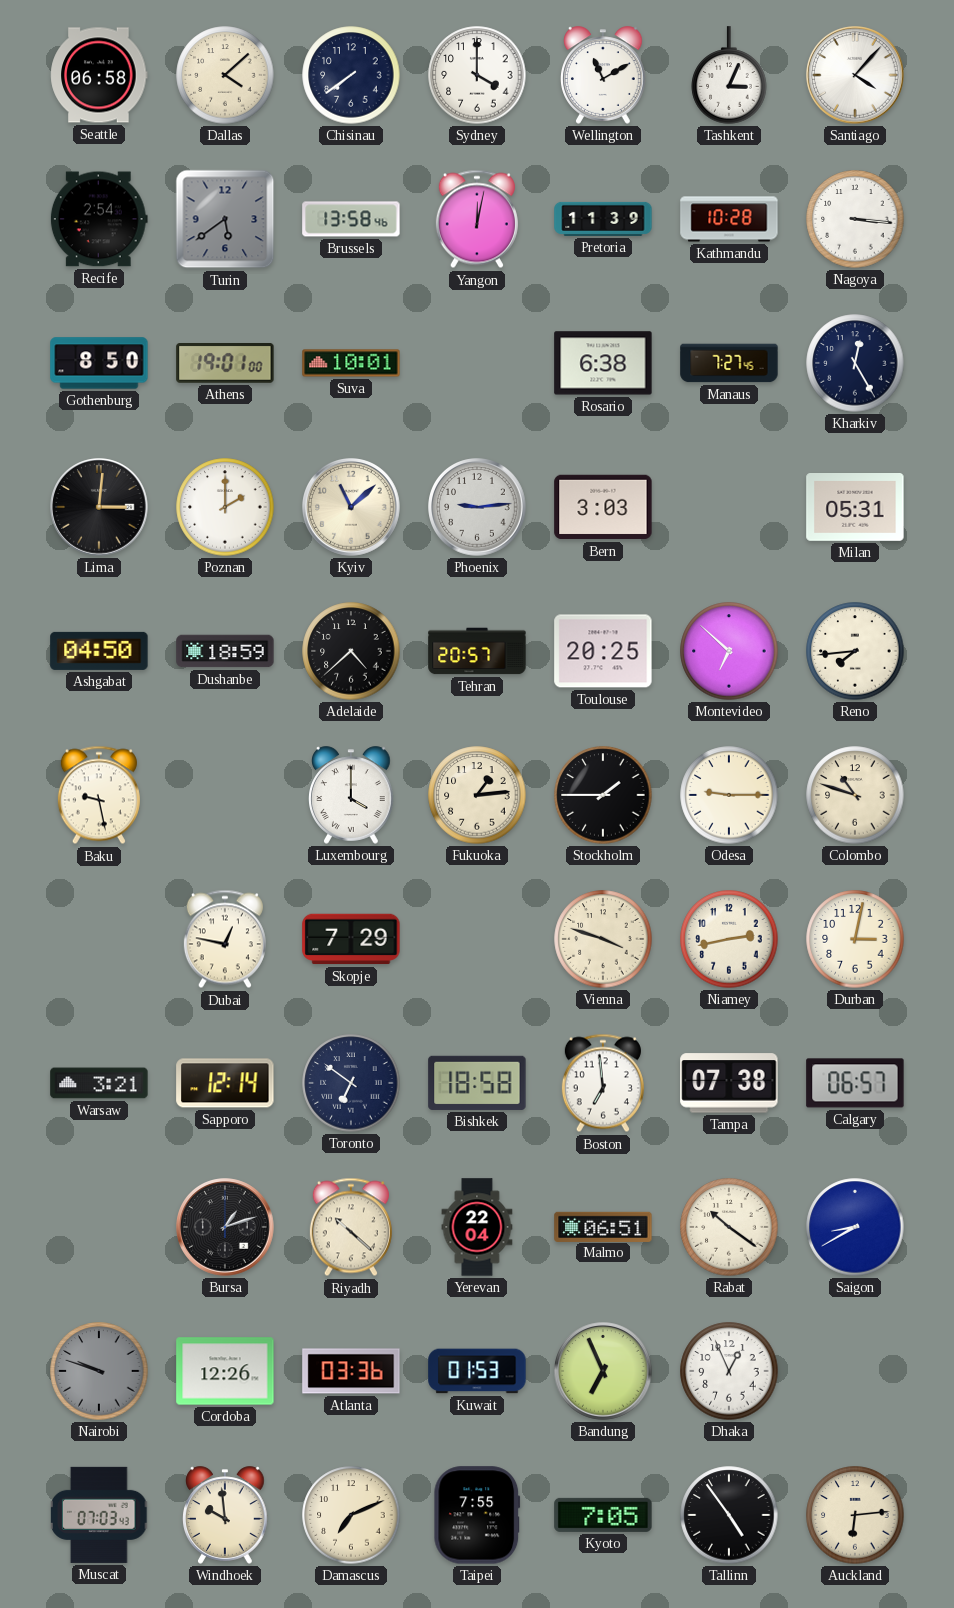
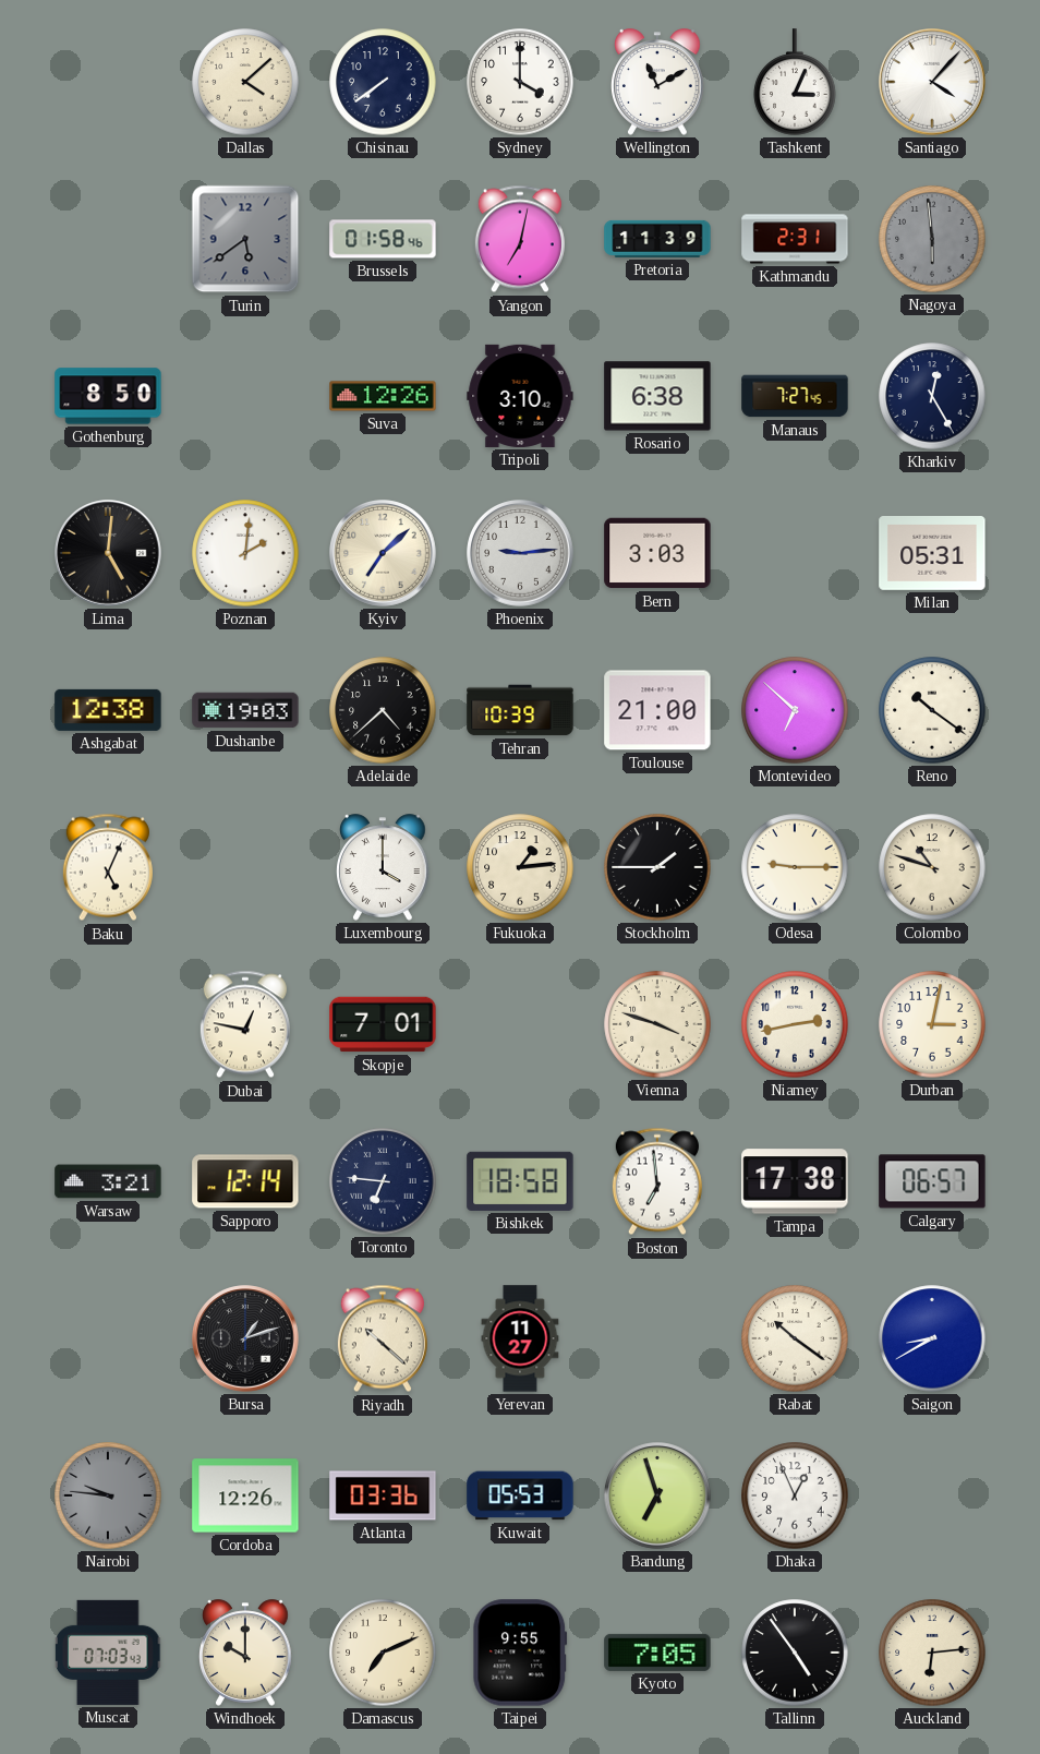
Seattle: 06:58 -> none (99, 75)
Recife: 2:54 -> none (99, 219)
Brussels: 13:58 -> 01:58 (383, 239)
Yangon: 12:02 -> 7:02 (520, 239)
Kathmandu: 10:28 -> 2:31 (795, 239)
Nagoya: 3:16 -> 5:59 (932, 239)
Nagoya dial: white -> grey (932, 239)
Athens: 19:01 -> none (225, 363)
Suva: 10:01 -> 12:26 (383, 396)
Tripoli: none -> 3:10 (520, 396)
Lima: 3:01 -> 5:01 (108, 553)
Poznan: 2:00 -> 2:01 (245, 553)
Kyiv: 11:08 -> 7:08 (383, 553)
Ashgabat: 04:50 -> 12:38 (108, 710)
Dushanbe: 18:59 -> 19:03 (245, 710)
Tehran: 20:57 -> 10:39 (520, 710)
Toulouse: 20:25 -> 21:00 (657, 710)
Reno: 7:44 -> 10:21 (932, 710)
Baku: 9:28 -> 5:04 (108, 867)
Skopje: 7:29 -> 7:01 (383, 1024)
Toronto: 6:51 -> 6:46 (383, 1181)
Tampa: 07:38 -> 17:38 (795, 1181)
Yerevan: 22:04 -> 11:27 (520, 1338)
Malmo: 06:51 -> none (603, 1226)
Nairobi: 9:48 -> 9:46 (108, 1495)
Kuwait: 01:53 -> 05:53 (520, 1495)
Bandung: 6:56 -> 6:57 (657, 1495)
Windhoek: 9:59 -> 10:00 (246, 1653)
Taipei: 7:55 -> 9:55 (520, 1653)
